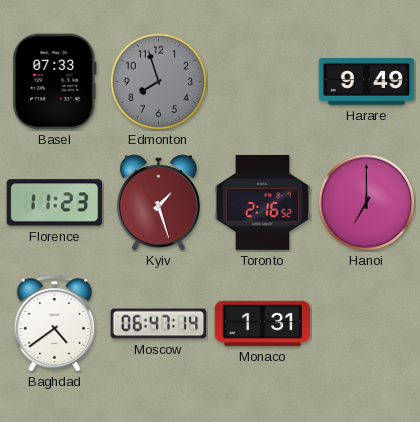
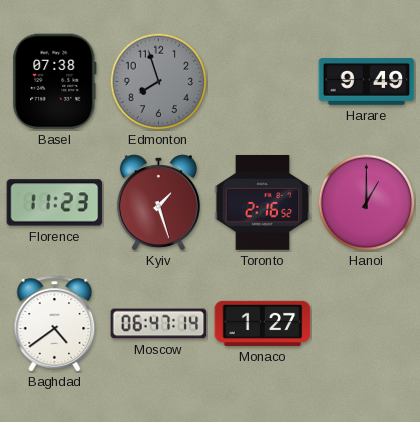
Basel: 07:33 -> 07:38 (55, 82)
Hanoi: 7:00 -> 1:00 (366, 202)
Monaco: 1:31 -> 1:27 (263, 323)
